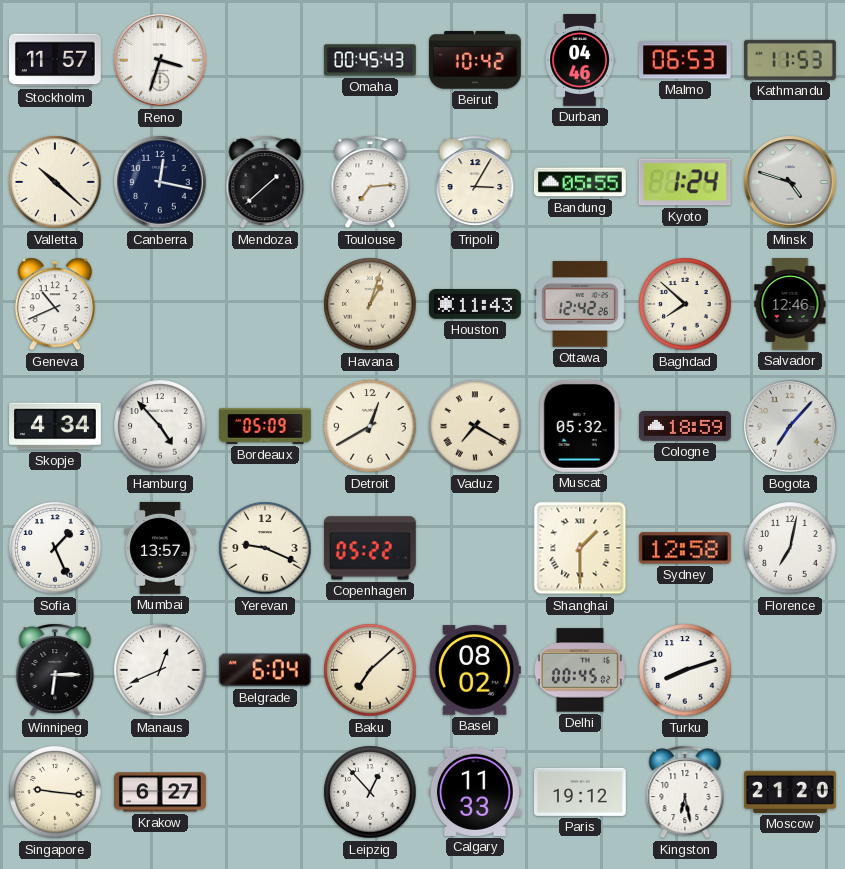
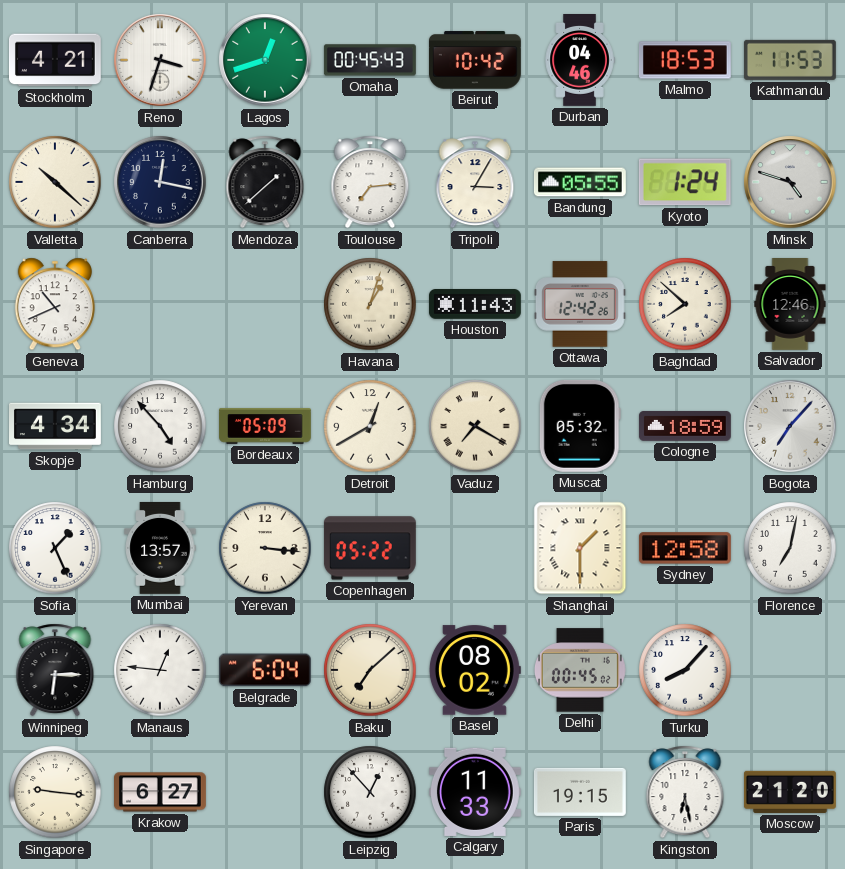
Stockholm: 11:57 -> 4:21 (55, 60)
Lagos: none -> 12:42 (265, 60)
Malmo: 06:53 -> 18:53 (685, 60)
Yerevan: 9:19 -> 3:16 (265, 548)
Manaus: 12:41 -> 12:46 (160, 670)
Turku: 8:12 -> 8:07 (685, 670)
Paris: 19:12 -> 19:15 (580, 792)
